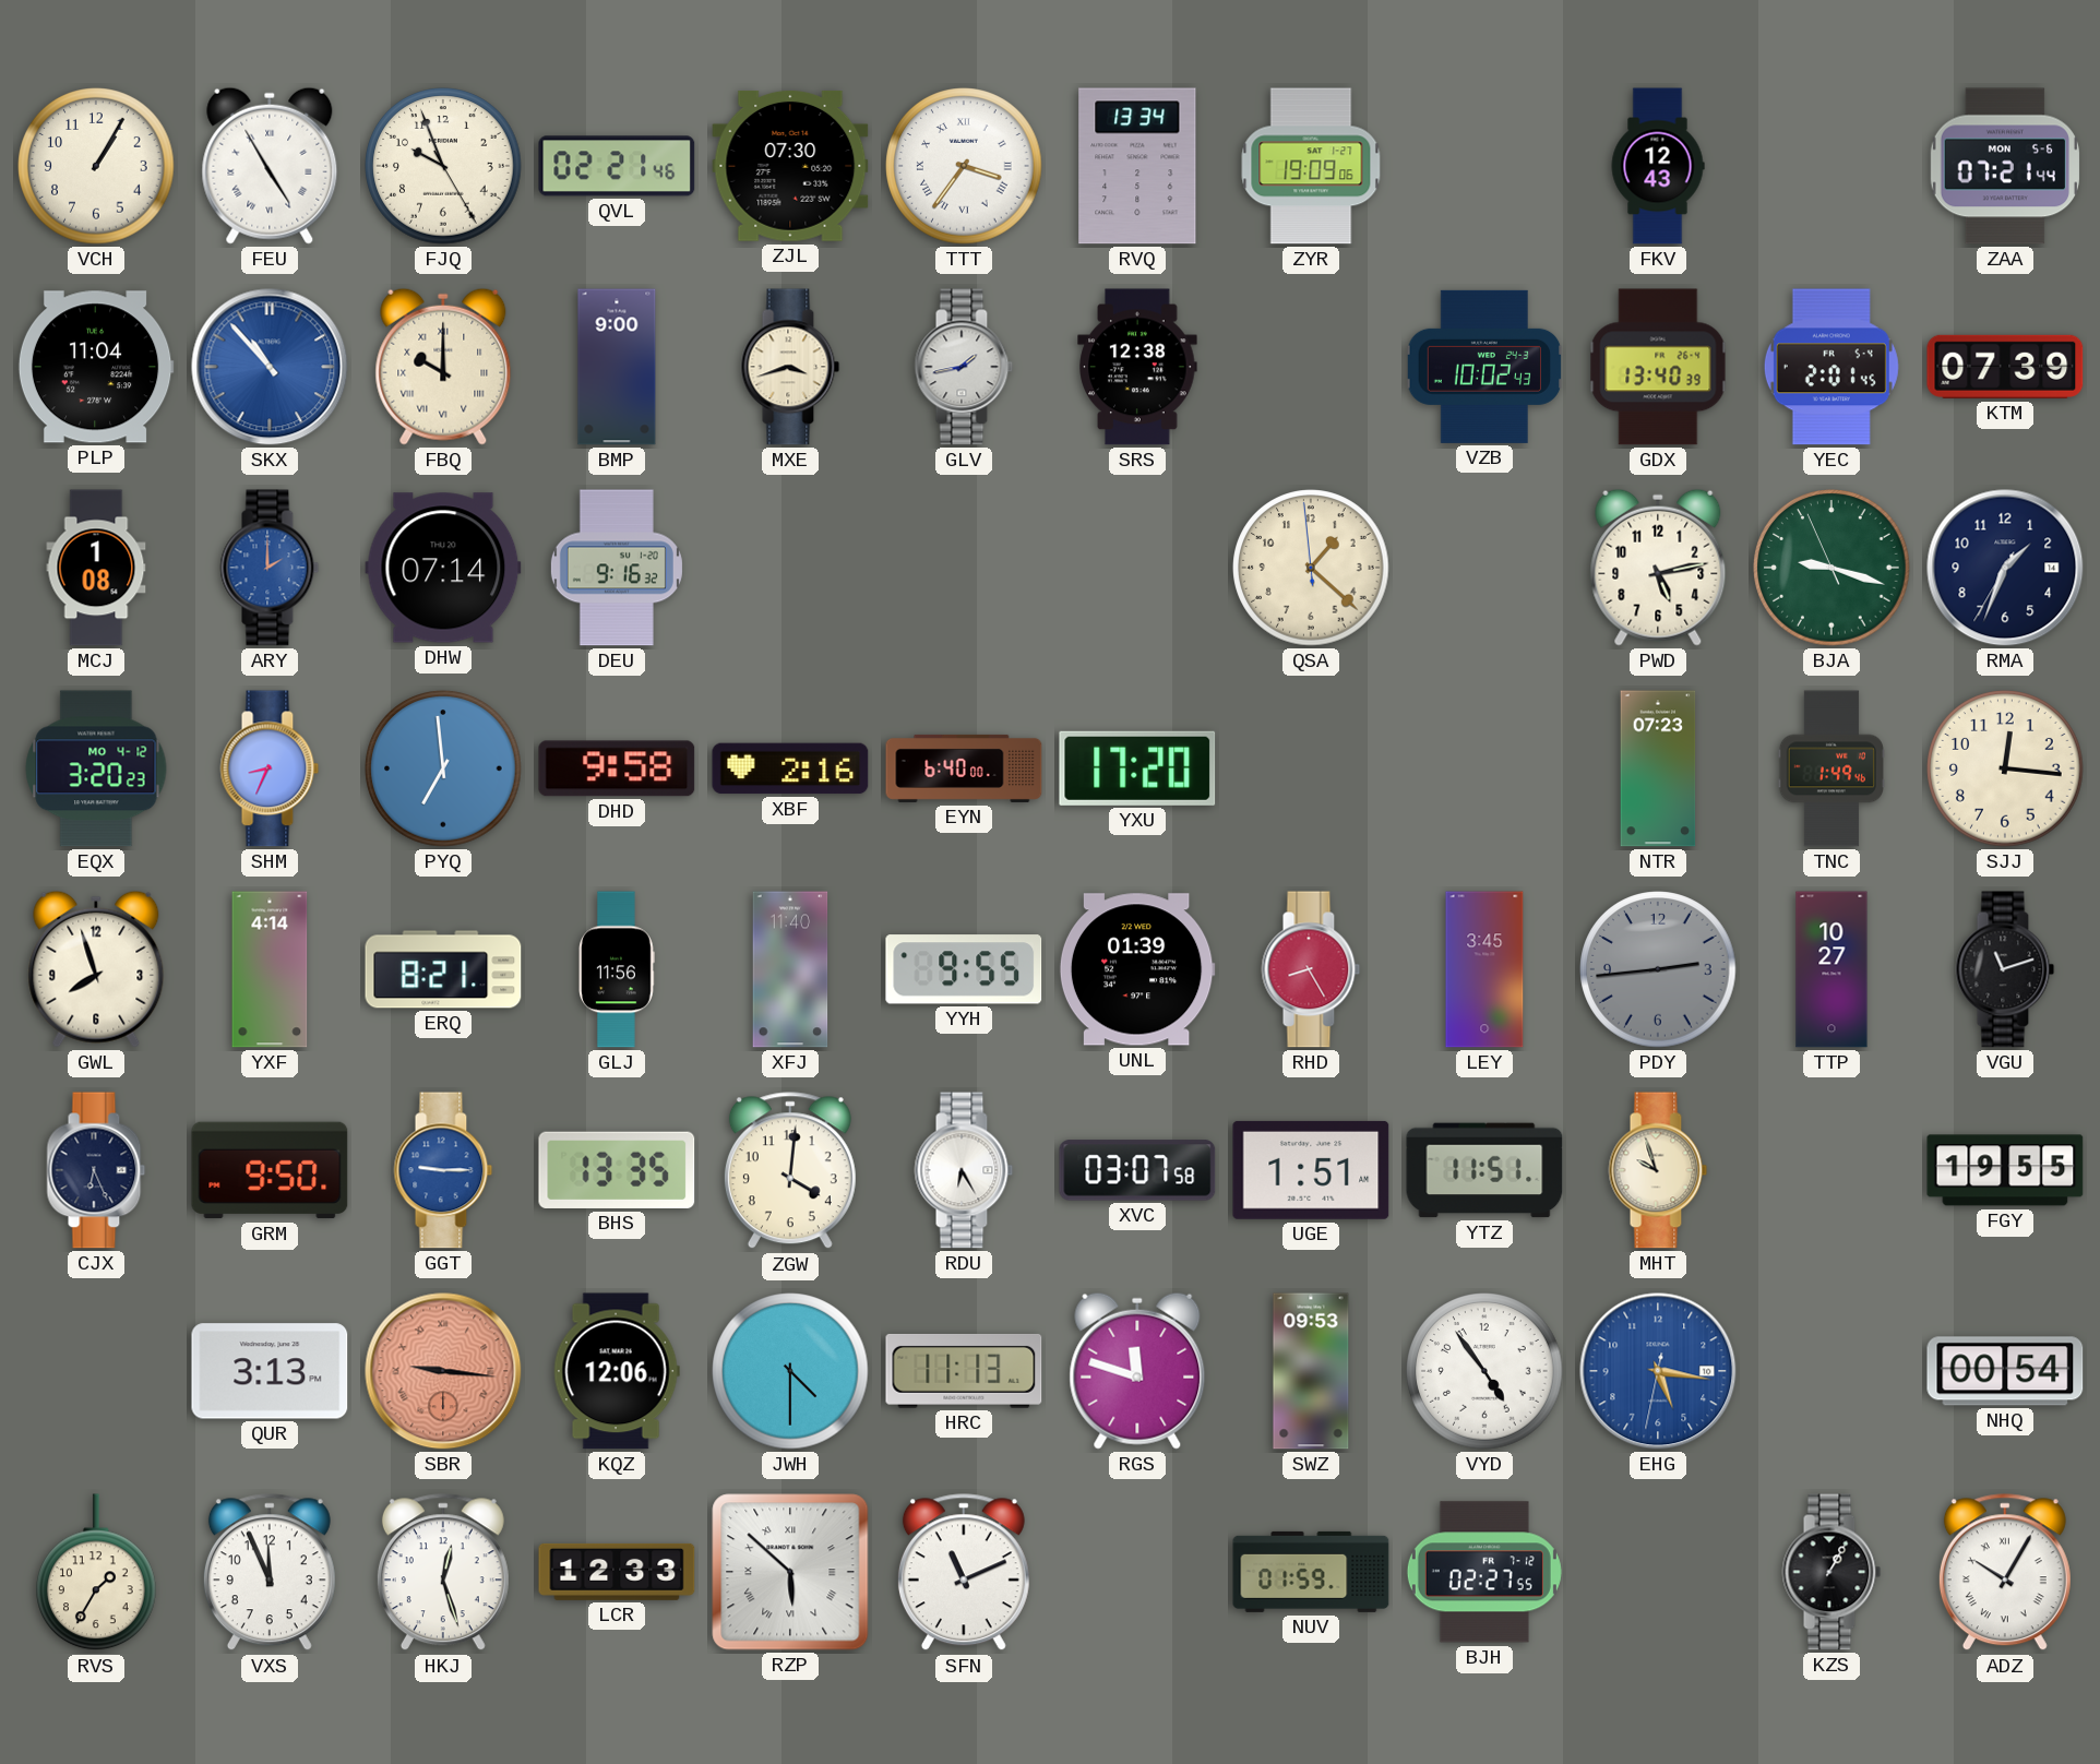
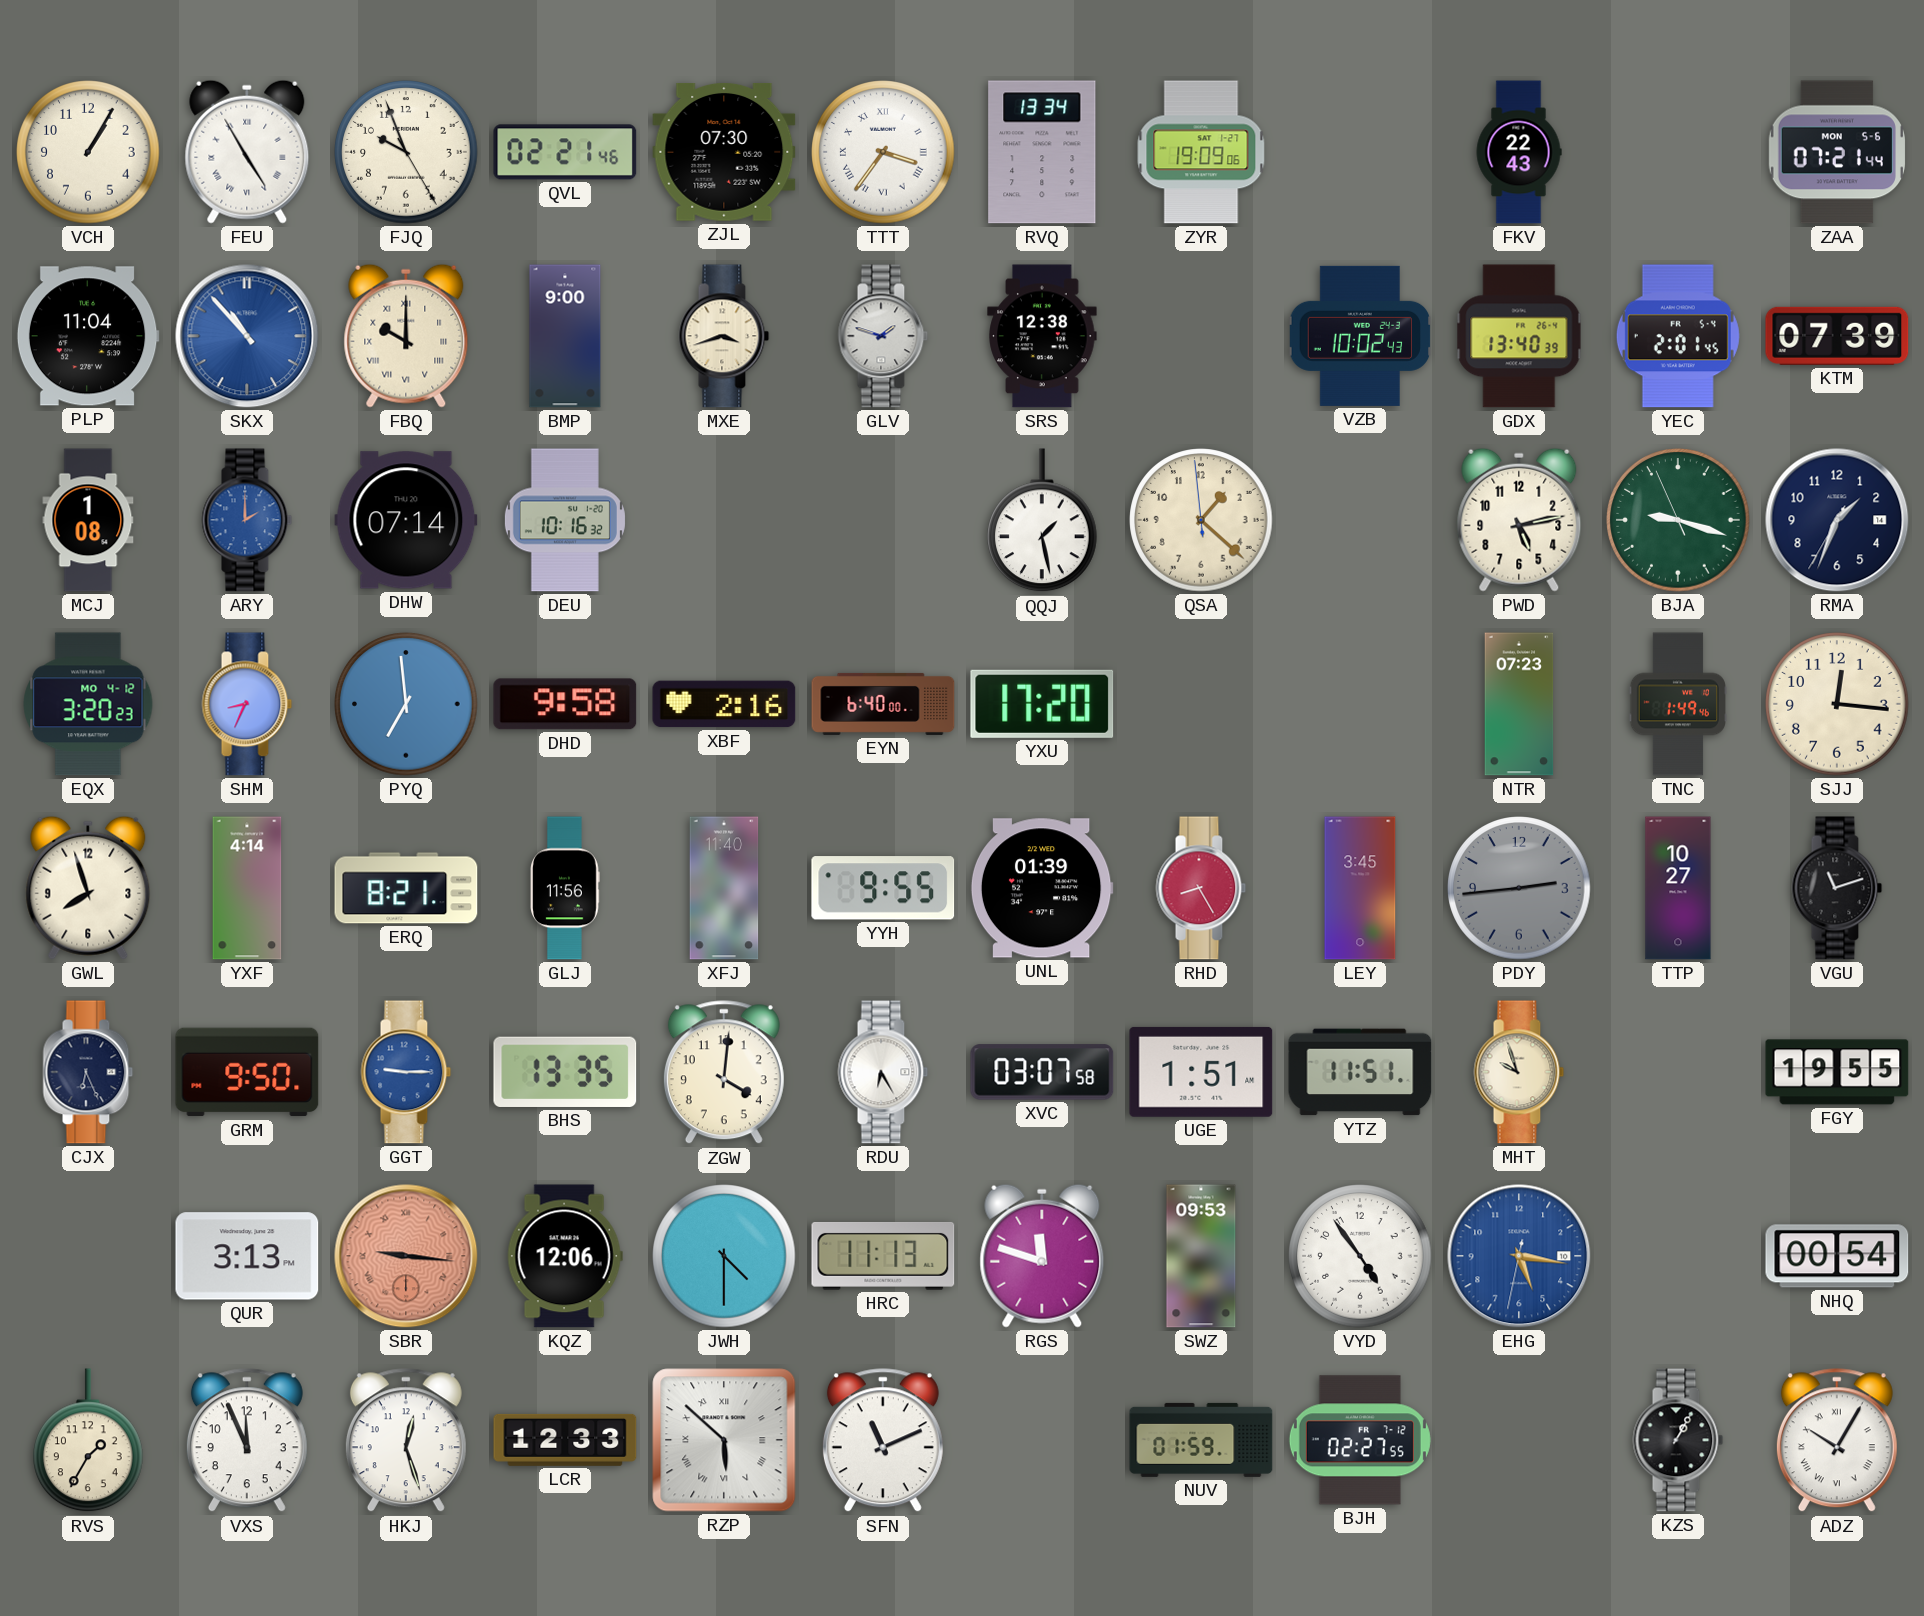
FKV: 12:43 -> 22:43 (1519, 152)
GLV: 1:43 -> 1:48 (883, 336)
DEU: 9:16 -> 10:16 (565, 520)
QQJ: none -> 1:28 (1043, 521)
